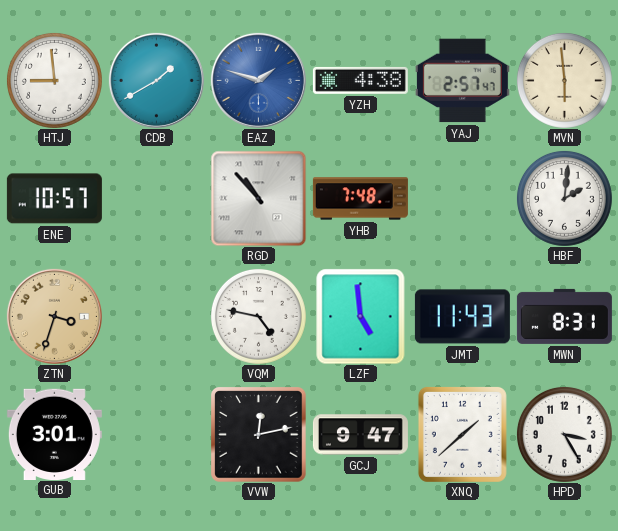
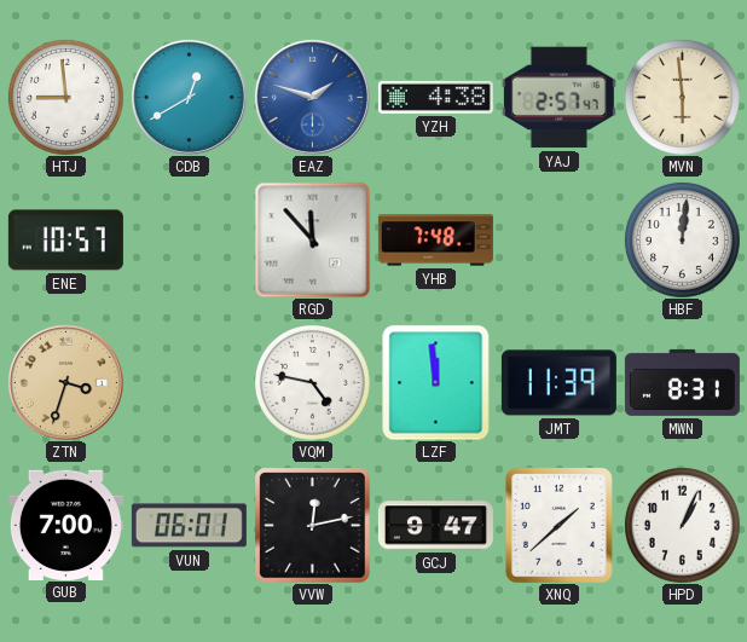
CDB: 1:40 -> 12:40 (189, 97)
RGD: 10:53 -> 11:53 (312, 239)
HBF: 2:01 -> 12:01 (682, 239)
LZF: 4:59 -> 11:59 (436, 382)
JMT: 11:43 -> 11:39 (558, 383)
GUB: 3:01 -> 7:00 (65, 525)
VUN: none -> 06:01 (189, 526)
HPD: 3:25 -> 1:04 (682, 525)
